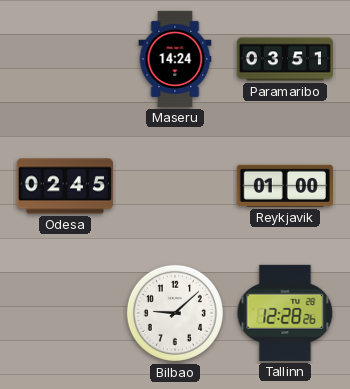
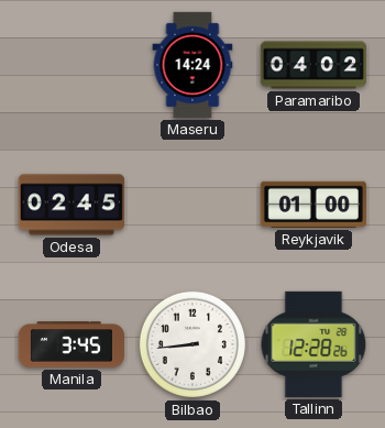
Paramaribo: 03:51 -> 04:02 (312, 65)
Manila: none -> 3:45 (71, 344)
Bilbao: 9:08 -> 8:44 (193, 344)
